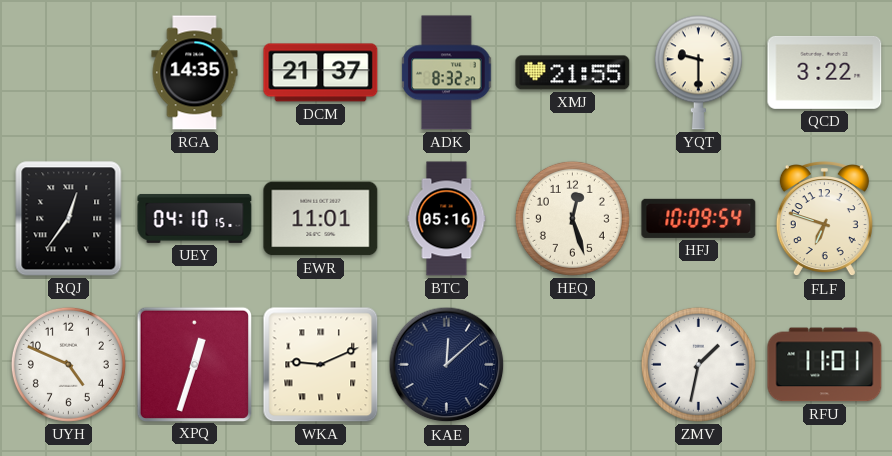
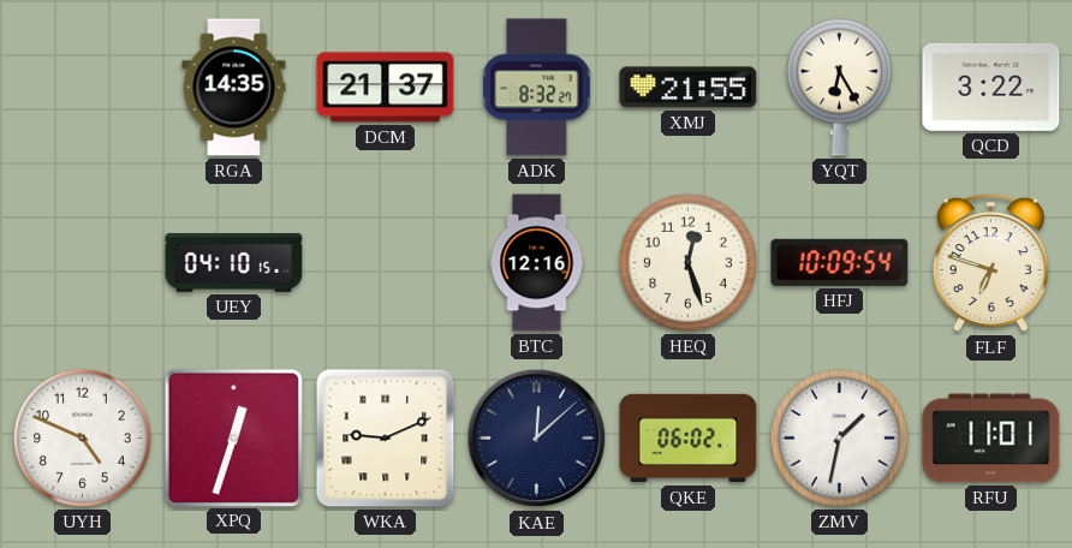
YQT: 9:30 -> 6:25 (839, 88)
RQJ: 12:36 -> none (69, 219)
EWR: 11:01 -> none (321, 219)
BTC: 05:16 -> 12:16 (537, 263)
QKE: none -> 06:02 (689, 439)
